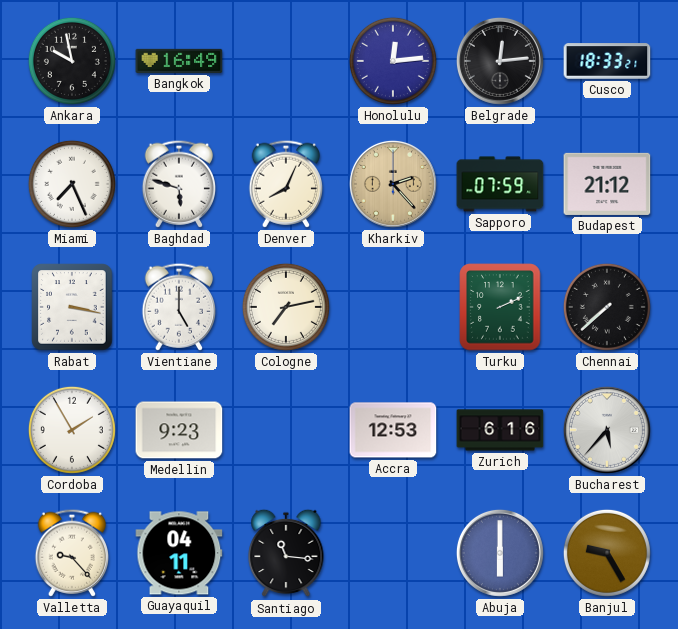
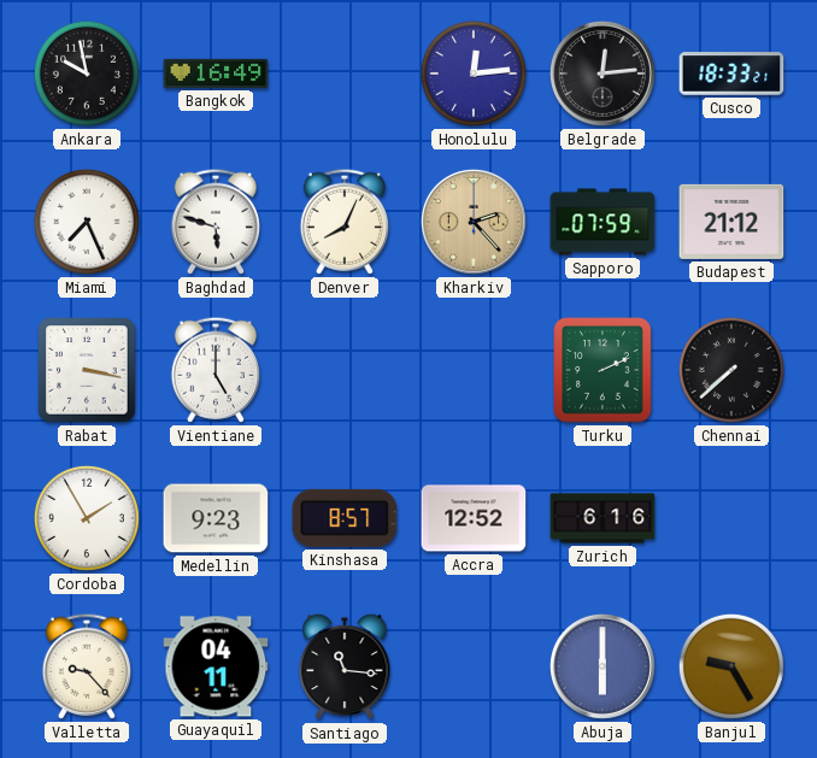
Cologne: 7:13 -> none (286, 307)
Kinshasa: none -> 8:57 (345, 518)
Accra: 12:53 -> 12:52 (474, 518)
Bucharest: 5:37 -> none (607, 430)
